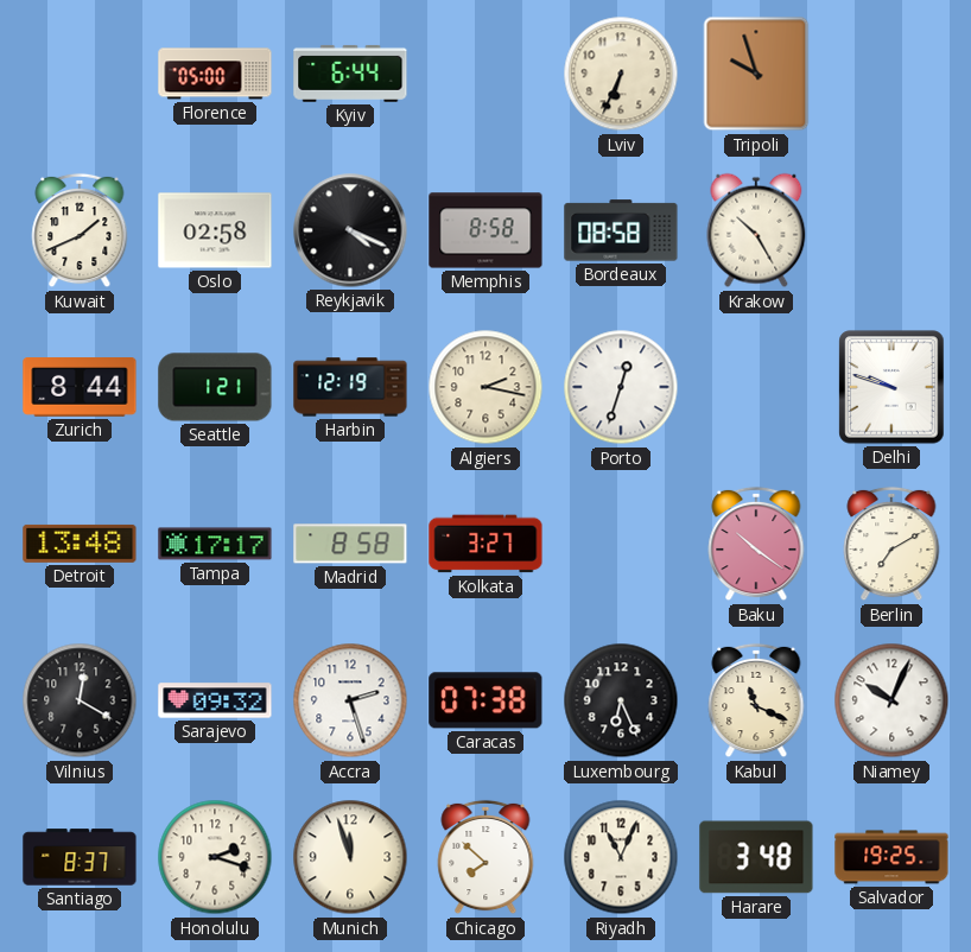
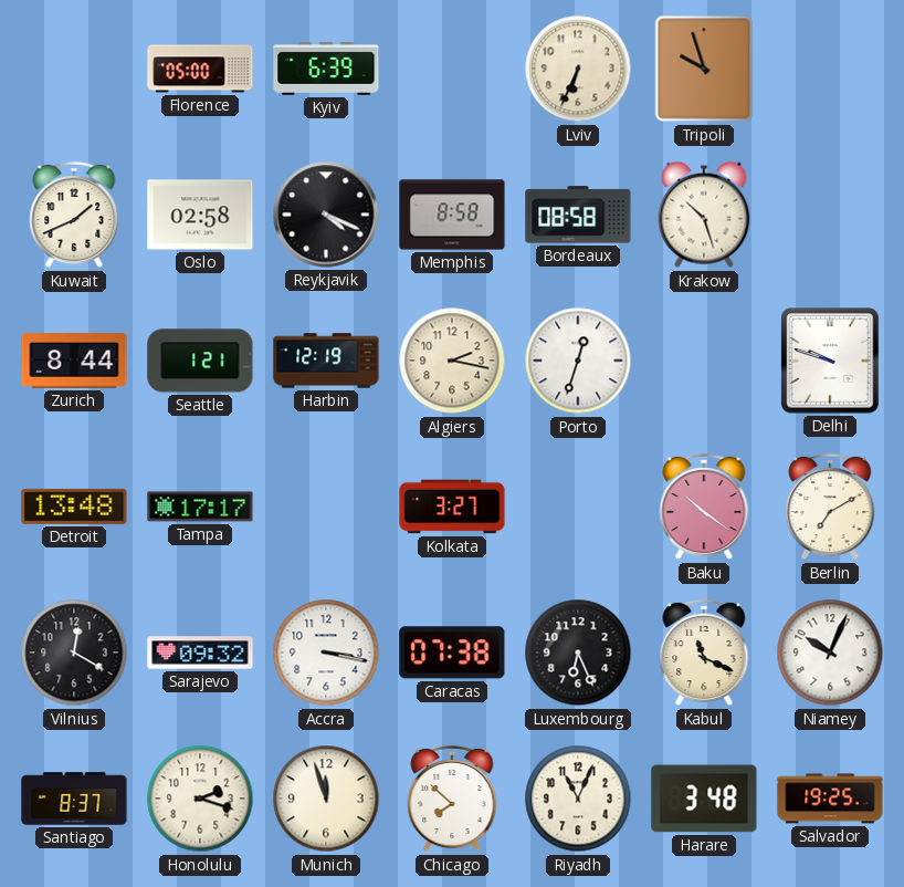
Kyiv: 6:44 -> 6:39 (326, 69)
Krakow: 10:25 -> 10:27 (704, 215)
Madrid: 8:58 -> none (350, 544)
Accra: 2:27 -> 3:17 (326, 653)
